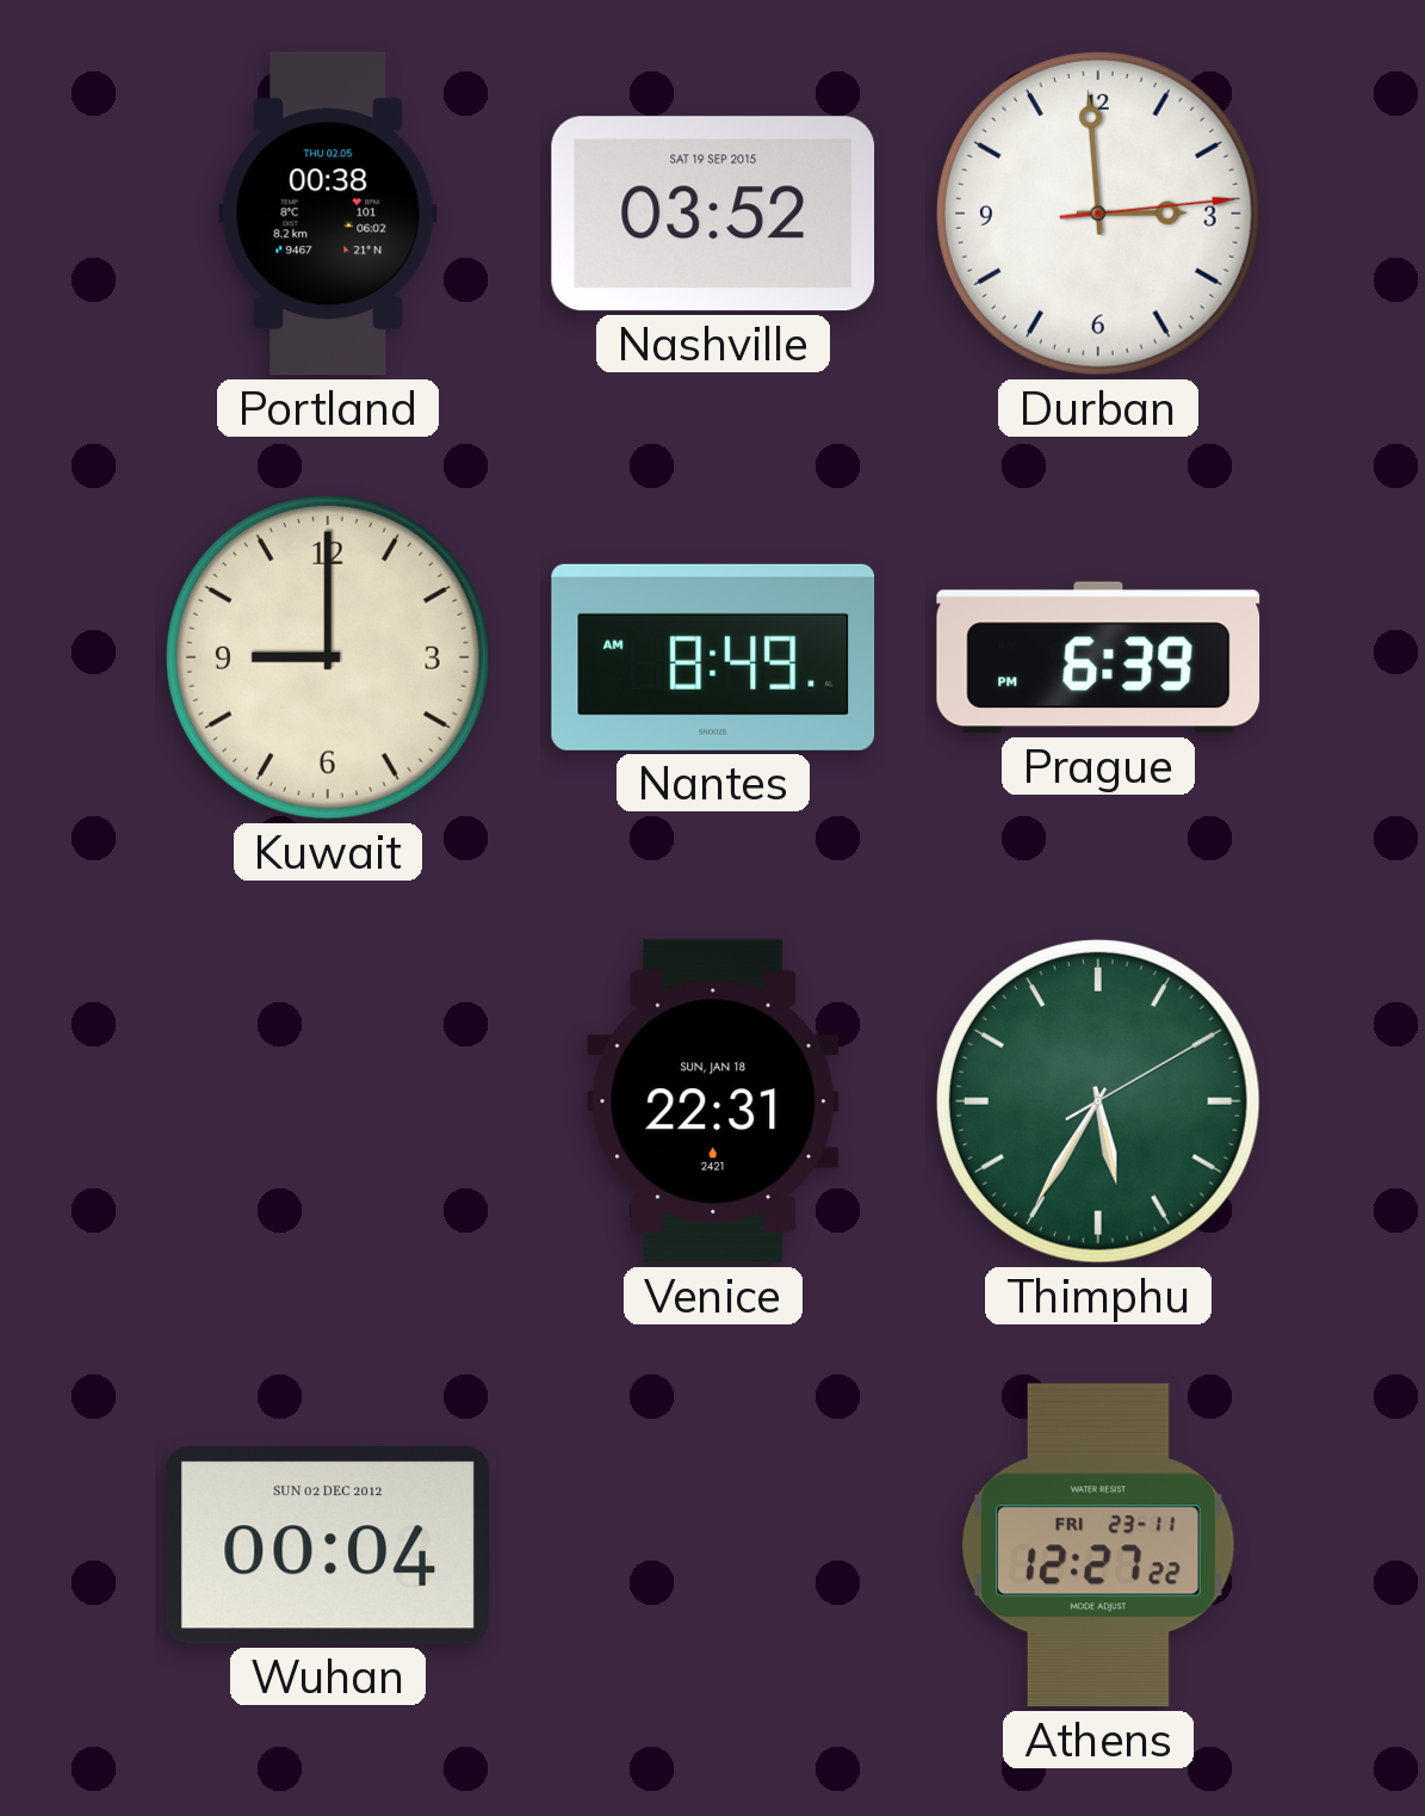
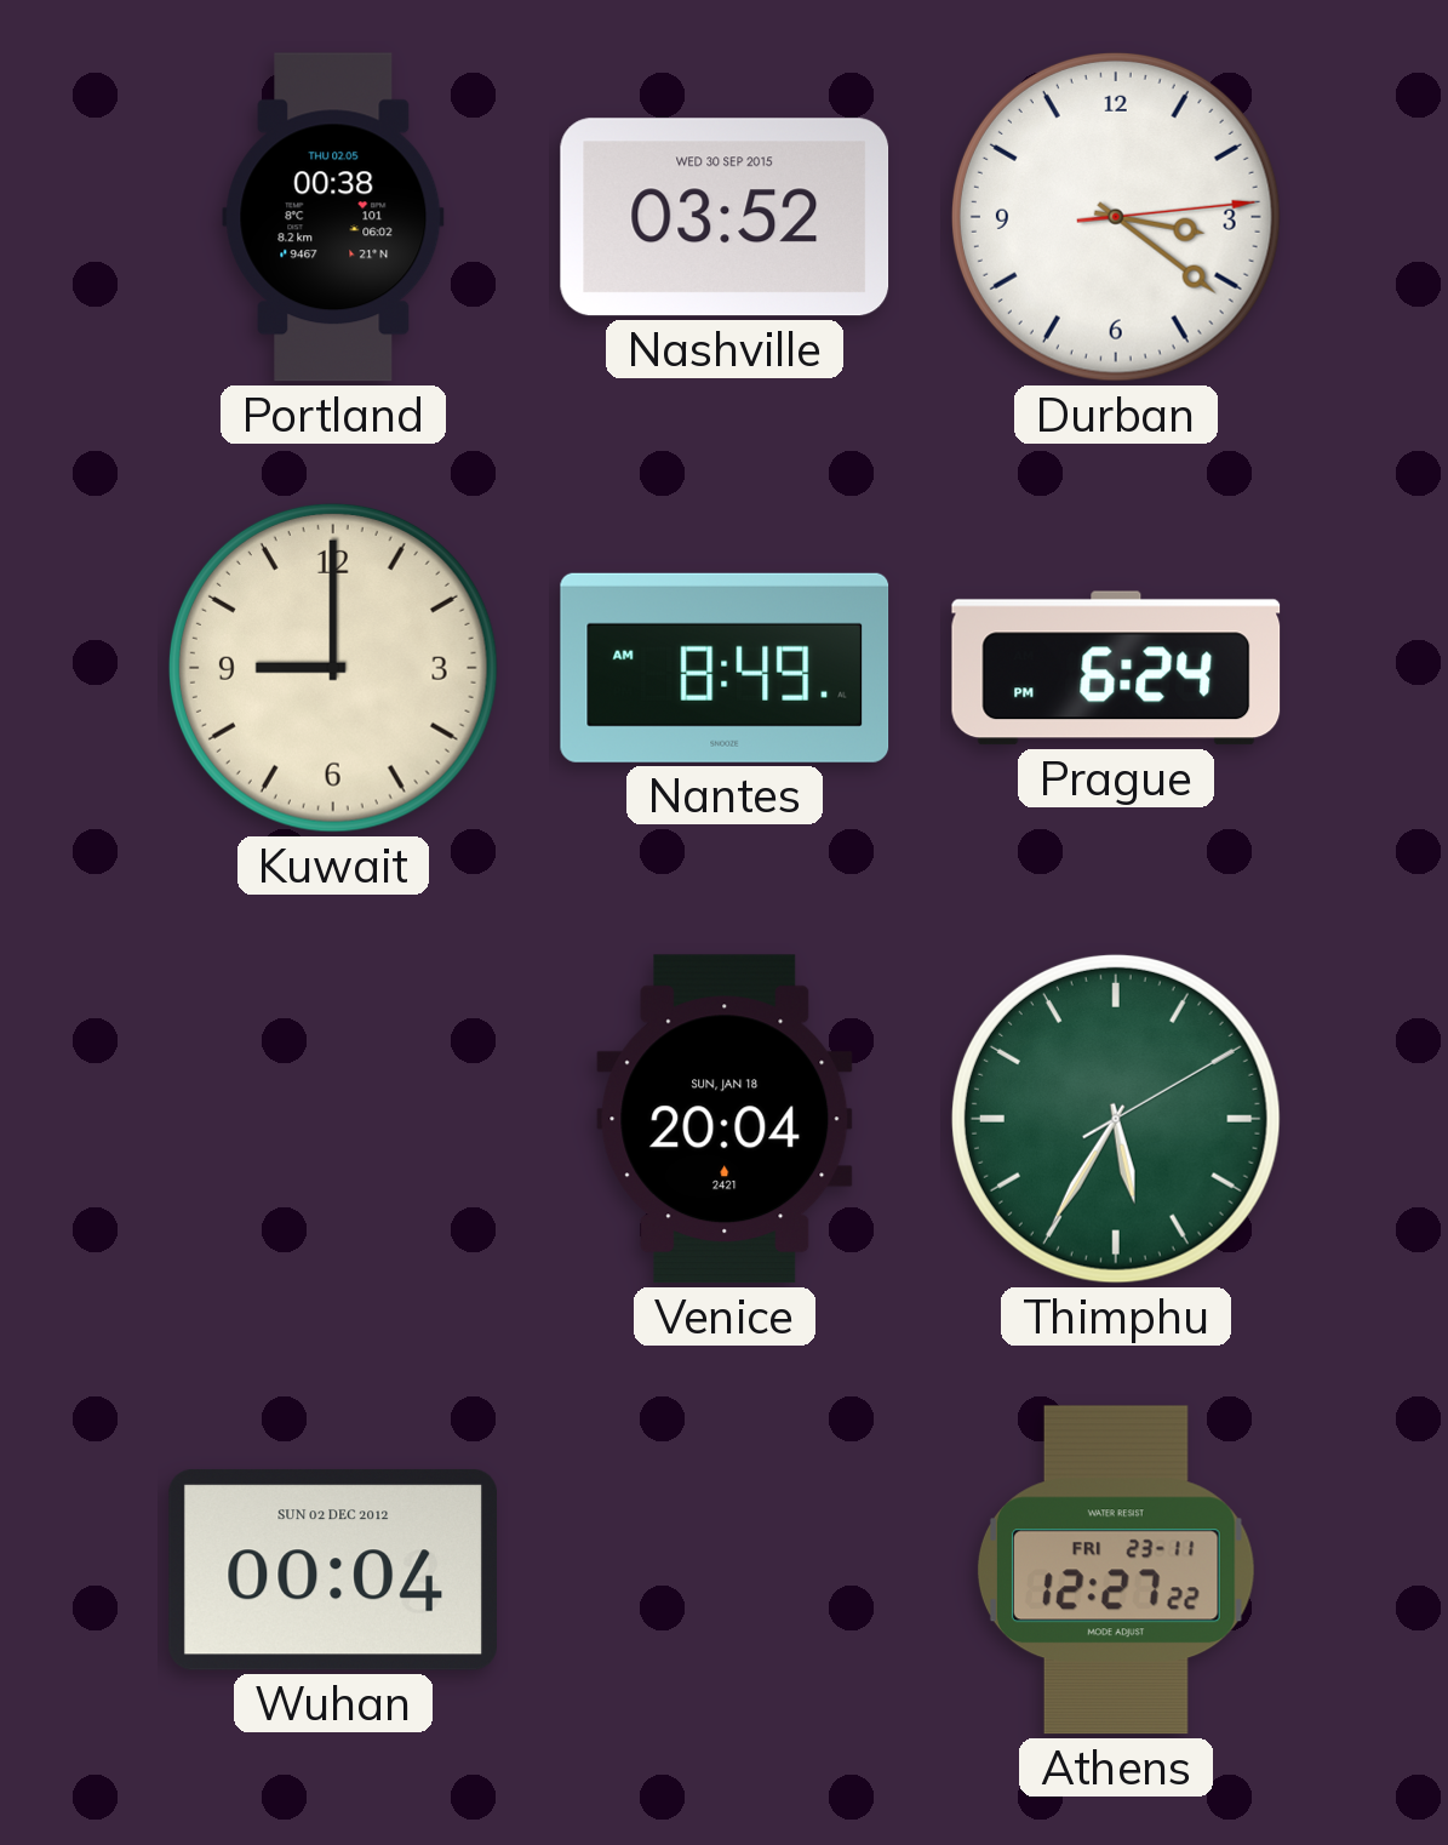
Nashville date: SAT 19 SEP 2015 -> WED 30 SEP 2015 (725, 217)
Durban: 2:59 -> 3:21 (1116, 217)
Prague: 6:39 -> 6:24 (1116, 668)
Venice: 22:31 -> 20:04 (725, 1119)
